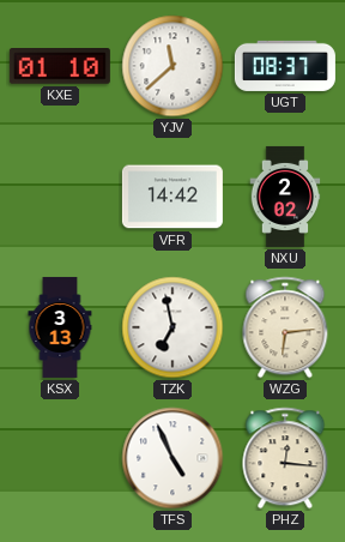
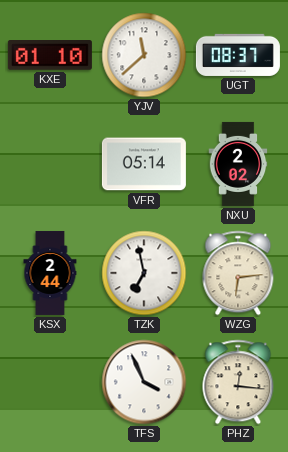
VFR: 14:42 -> 05:14 (144, 164)
KSX: 3:13 -> 2:44 (50, 273)
TFS: 4:56 -> 3:56 (144, 382)
